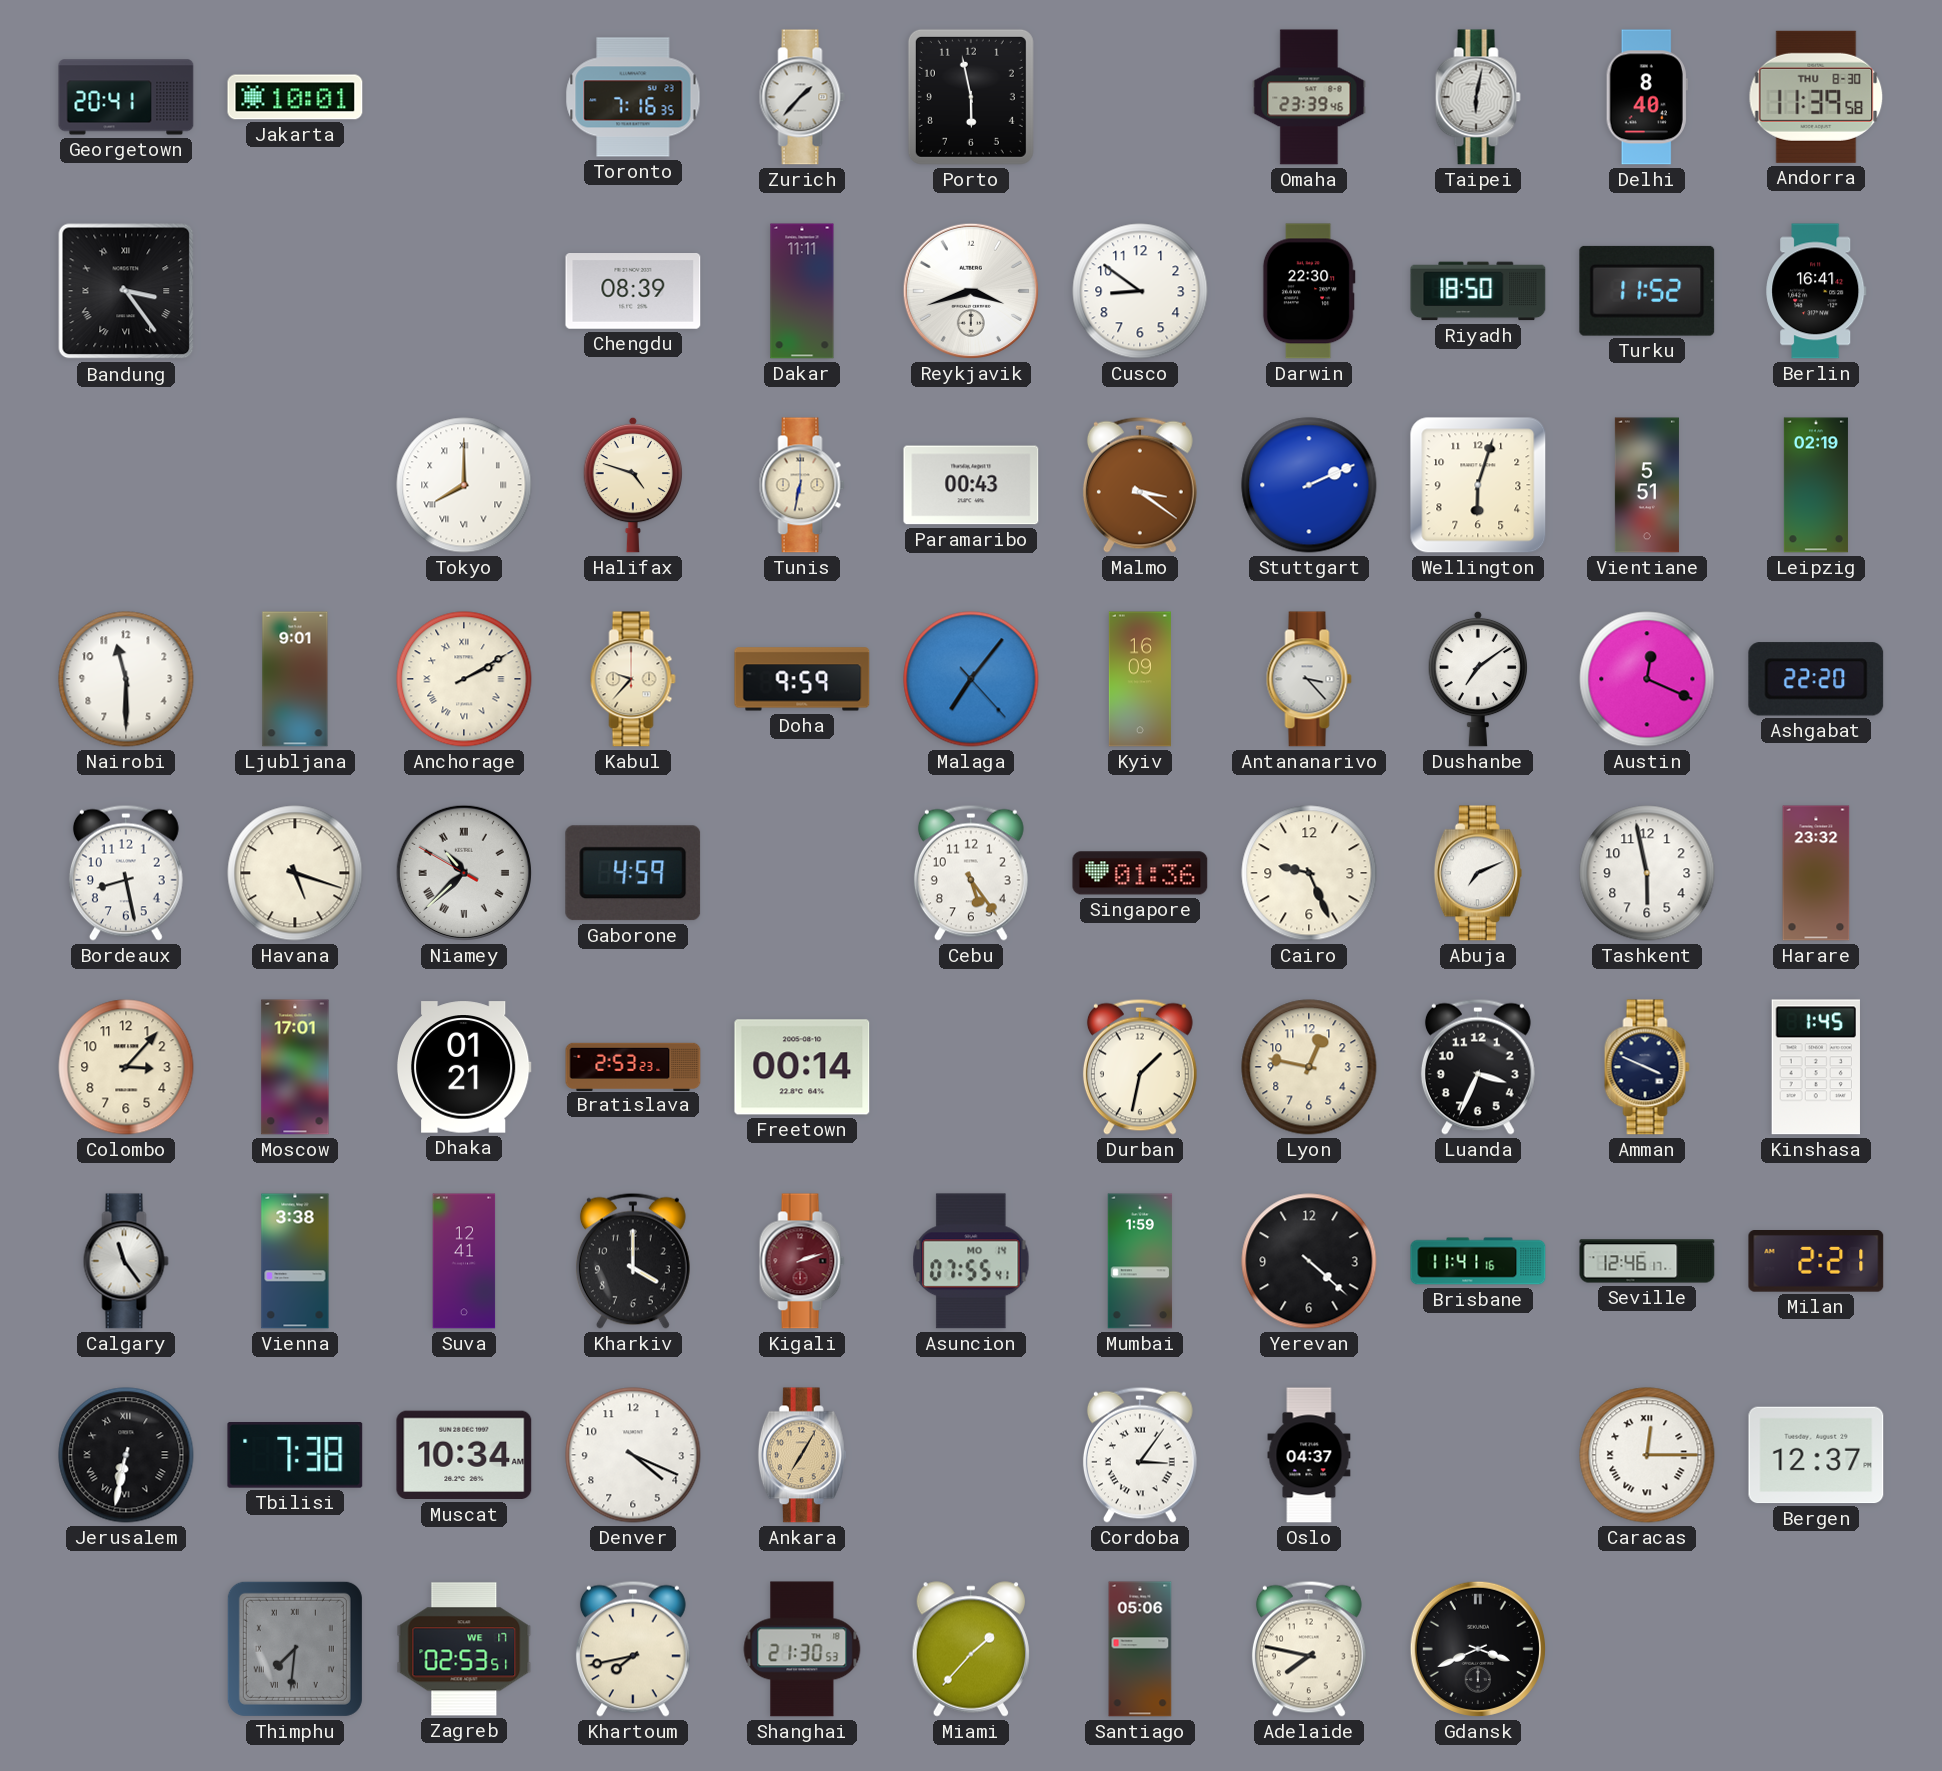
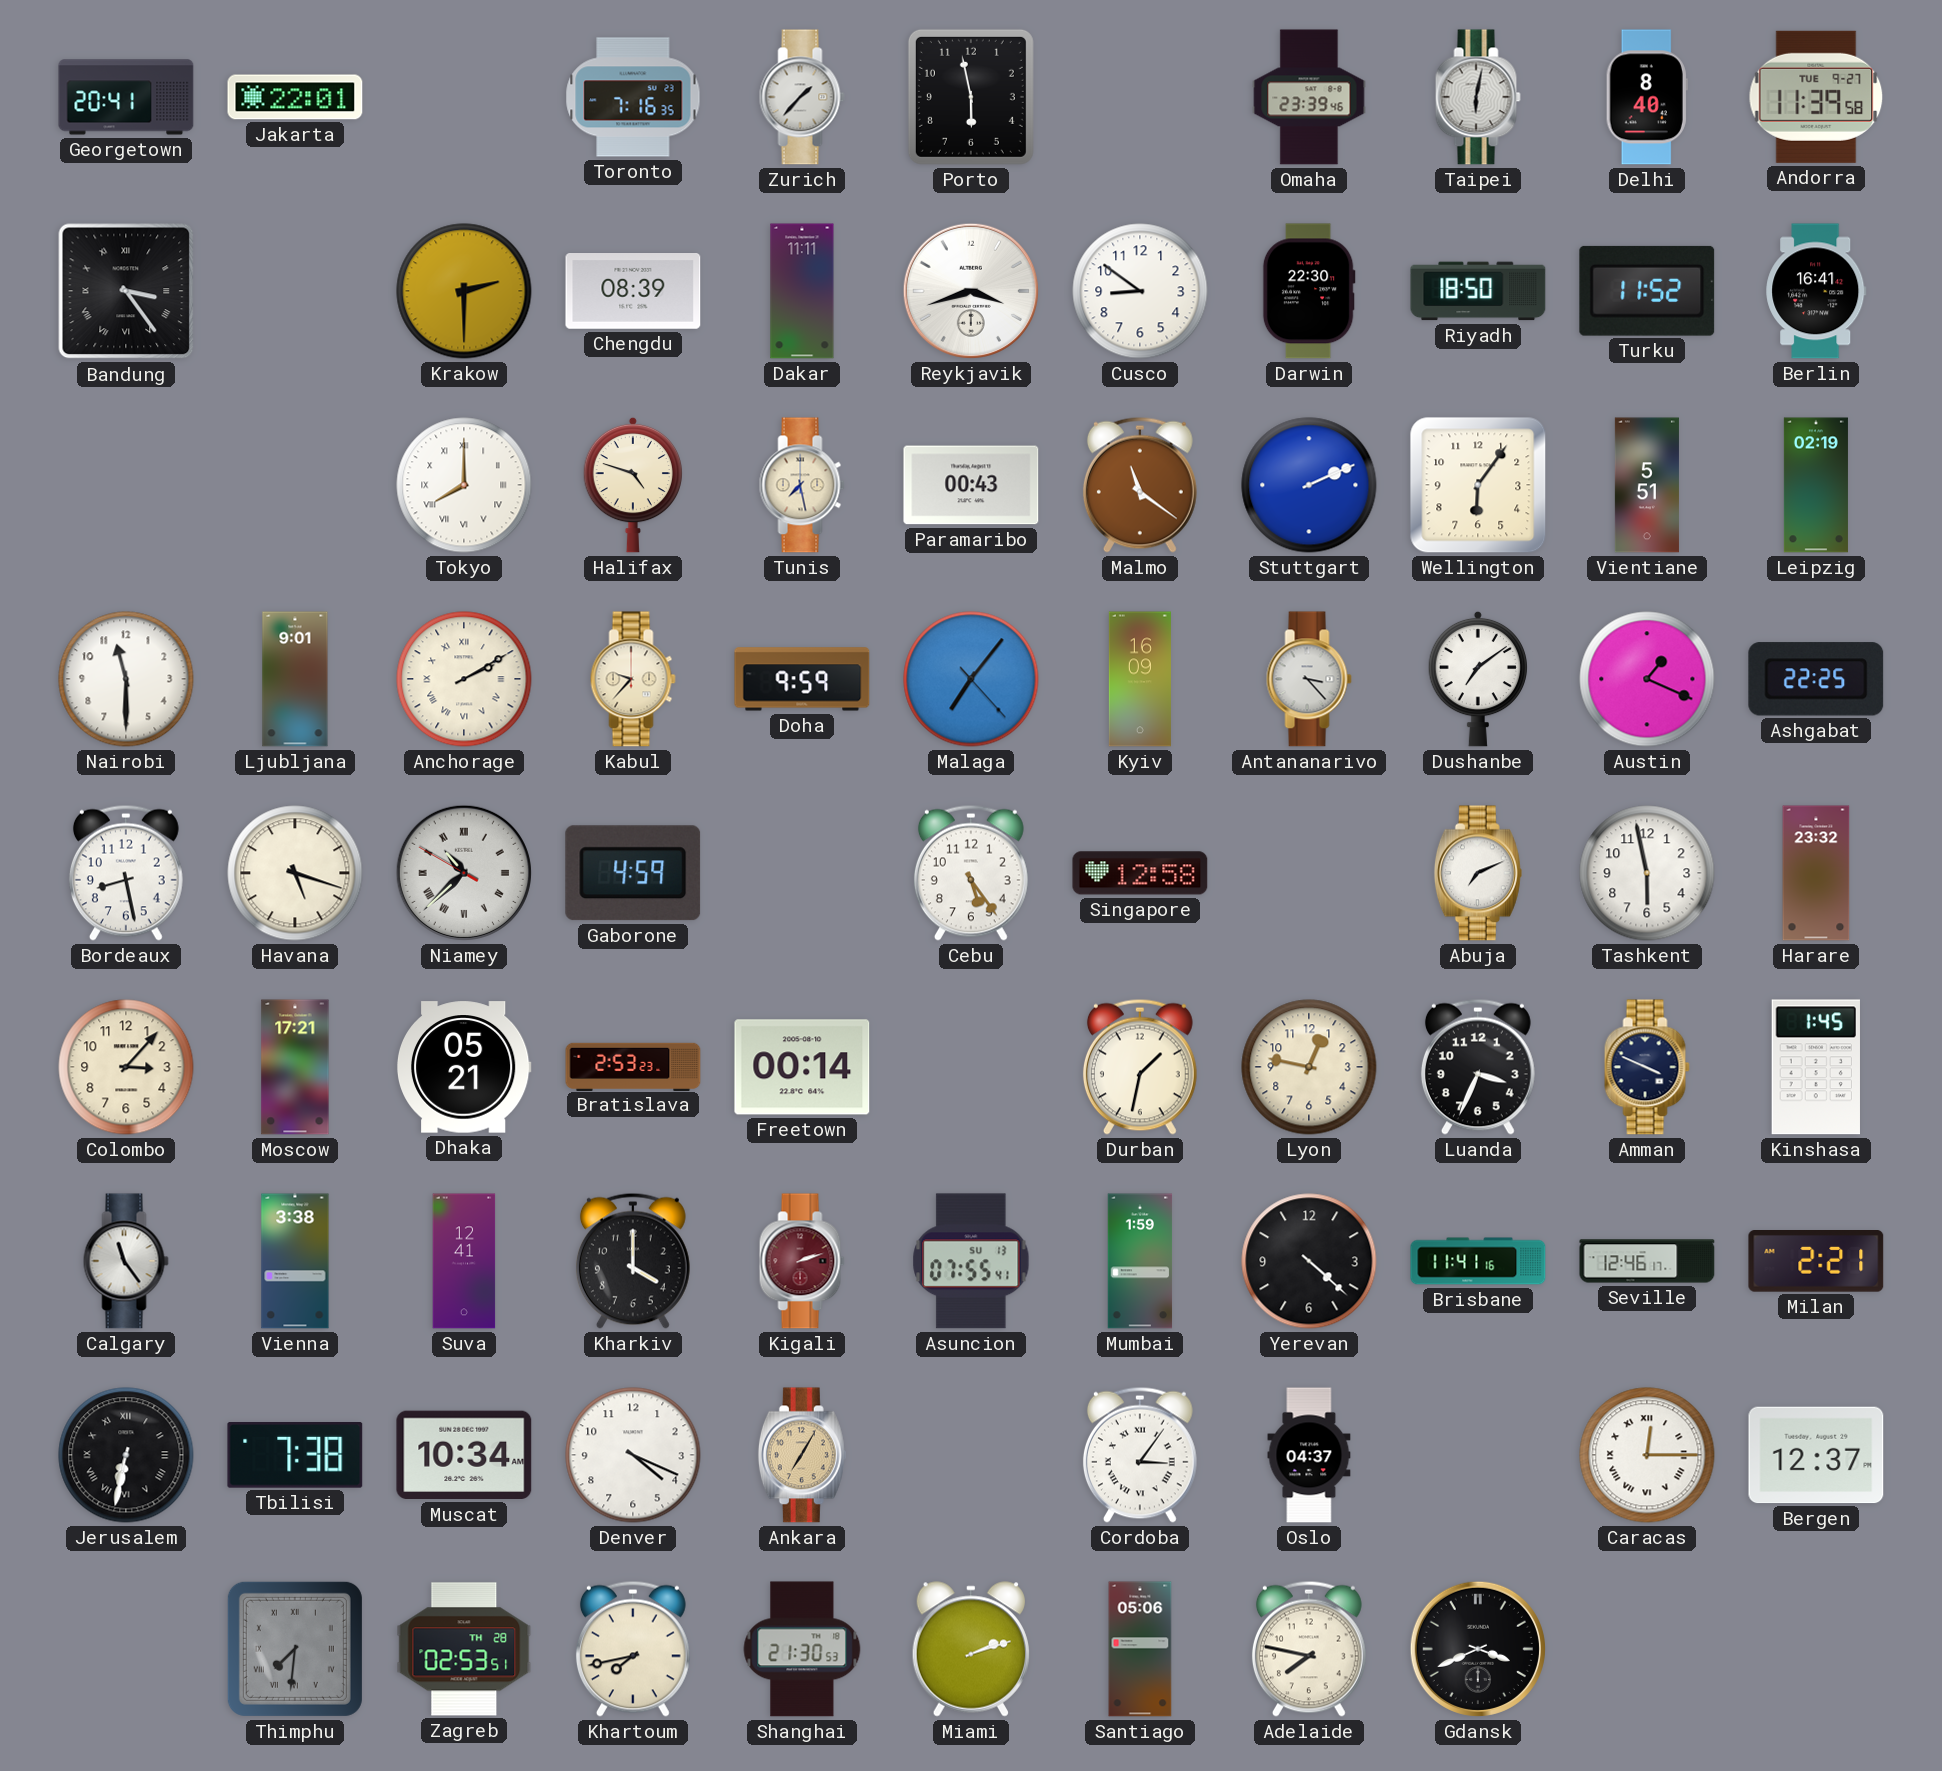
Jakarta: 10:01 -> 22:01 (295, 97)
Andorra date: THU 8-30 -> TUE 9-27 (1816, 97)
Krakow: none -> 2:30 (464, 291)
Tunis: 6:32 -> 7:28 (802, 485)
Malmo: 3:21 -> 11:21 (1140, 485)
Wellington: 6:03 -> 6:06 (1478, 485)
Austin: 12:19 -> 1:19 (1647, 679)
Ashgabat: 22:20 -> 22:25 (1816, 679)
Singapore: 01:36 -> 12:58 (1140, 873)
Cairo: 9:26 -> none (1309, 873)
Moscow: 17:01 -> 17:21 (295, 1067)
Dhaka: 01:21 -> 05:21 (464, 1067)
Asuncion date: MO 14 -> SU 13 (971, 1261)
Zagreb date: WE 17 -> TH 28 (464, 1649)
Miami: 1:37 -> 2:12 (970, 1649)
